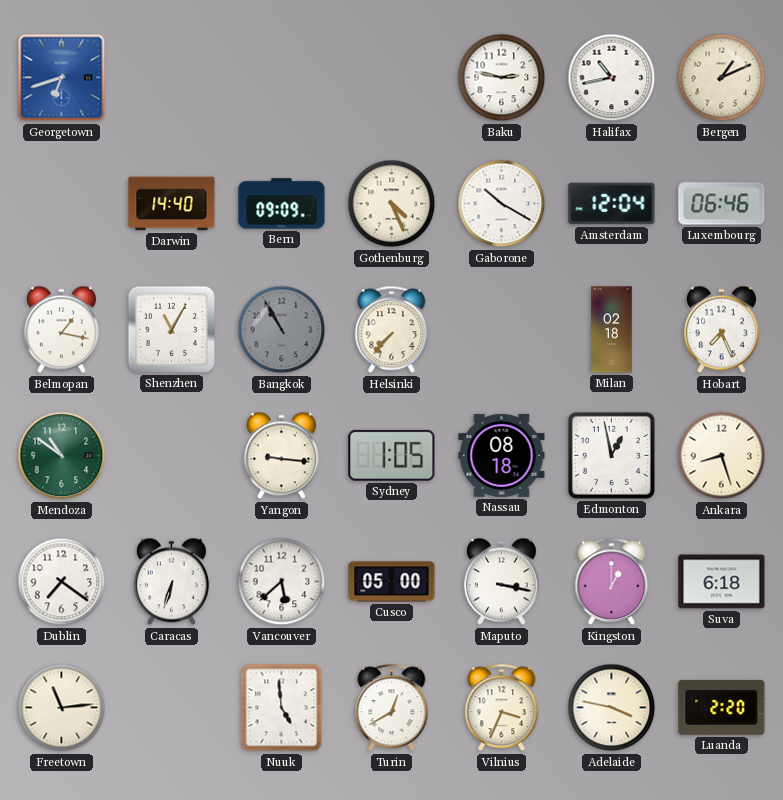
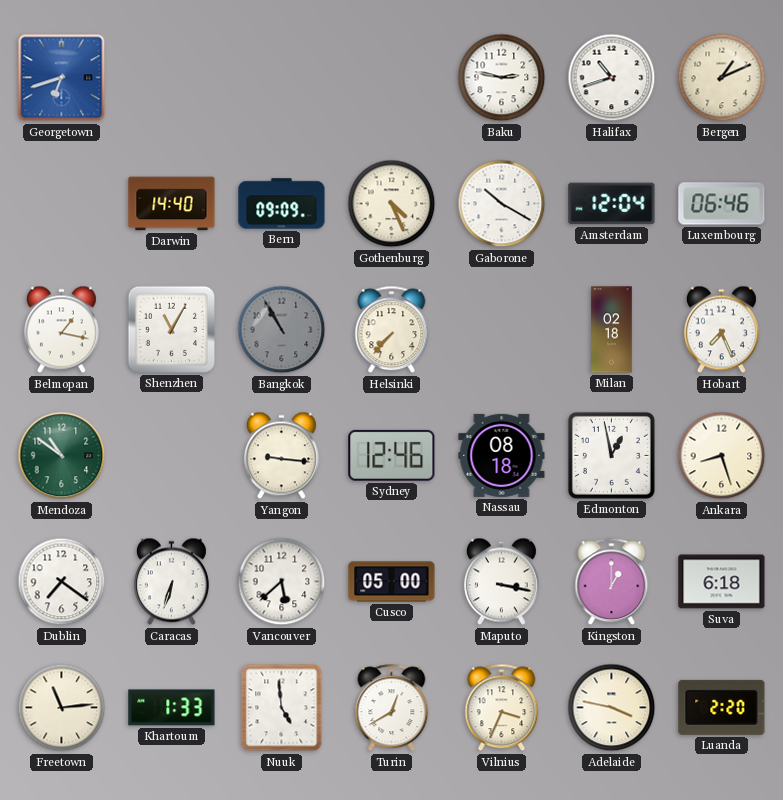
Halifax: 10:43 -> 10:42 (612, 78)
Sydney: 1:05 -> 12:46 (392, 455)
Khartoum: none -> 1:33 (172, 708)
